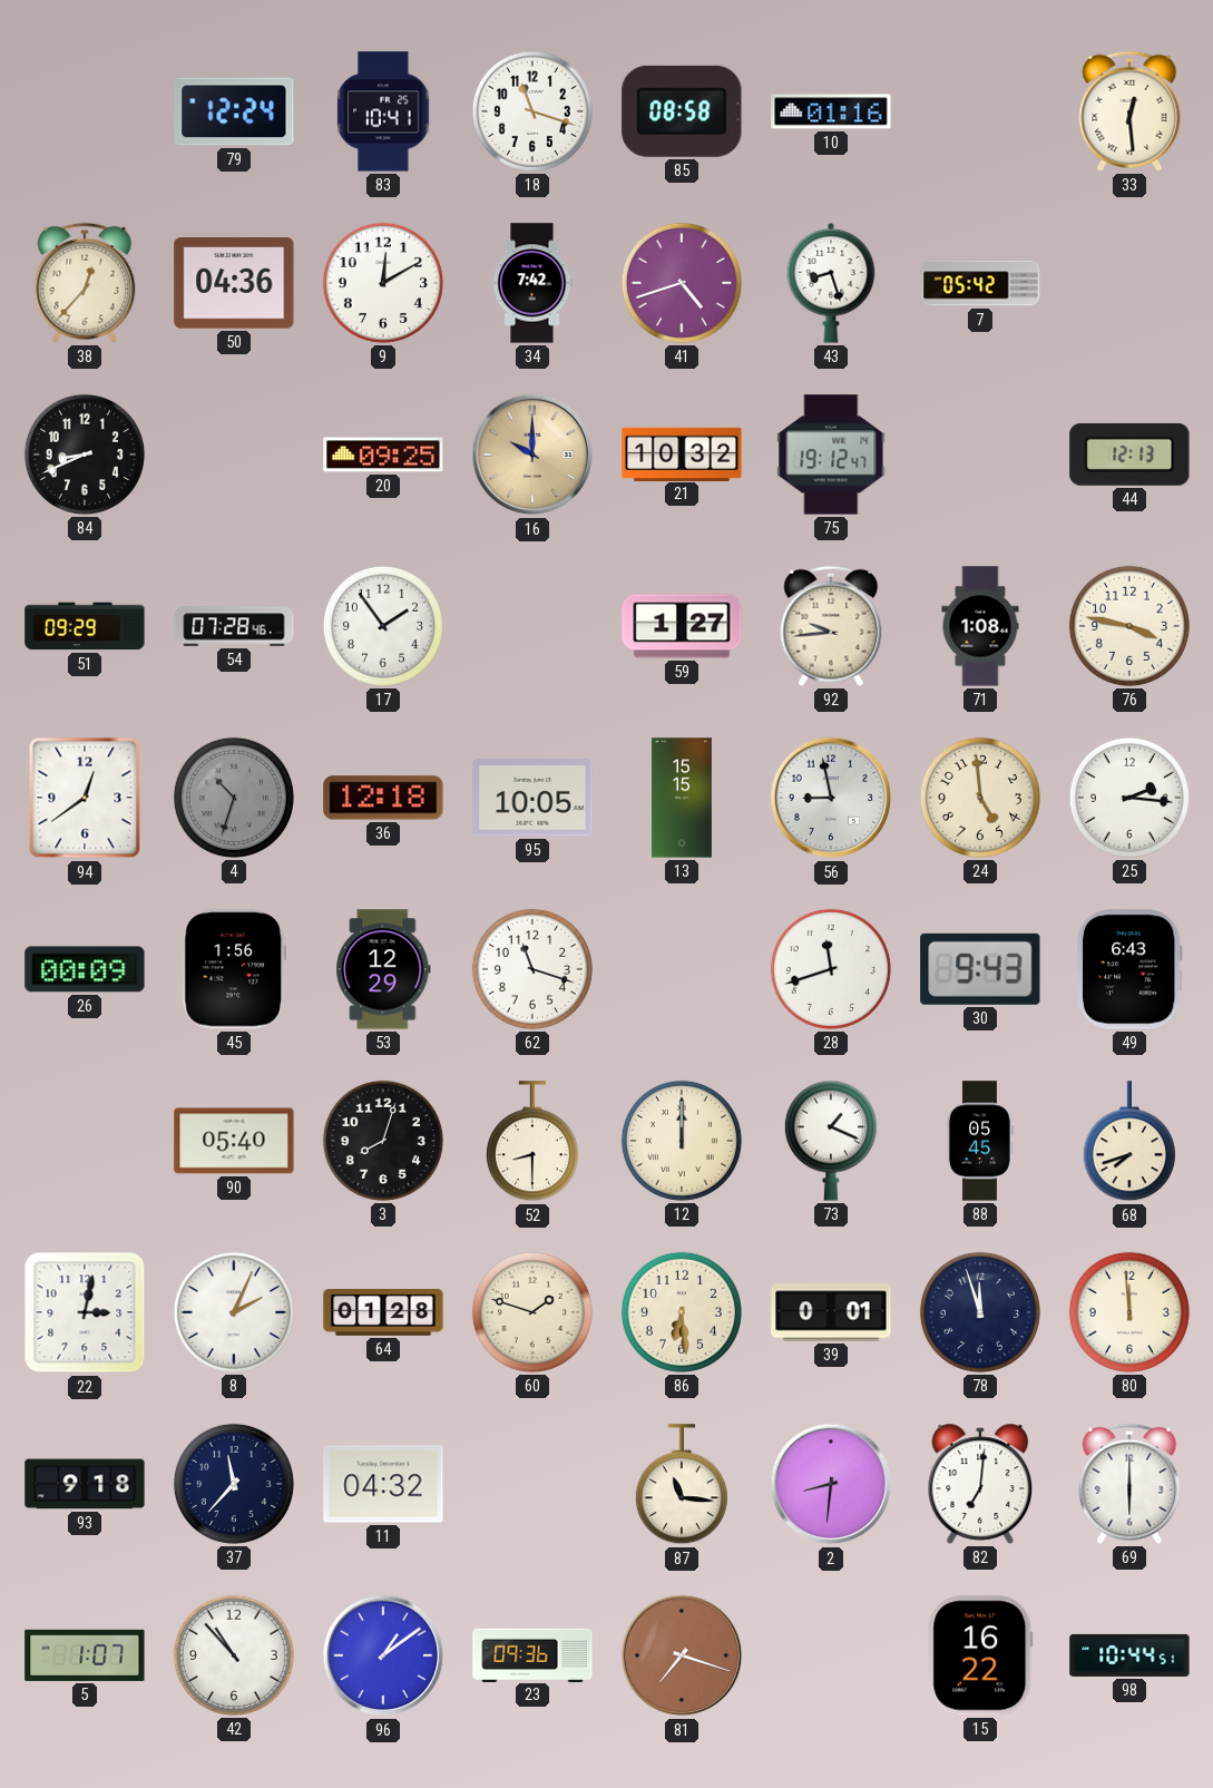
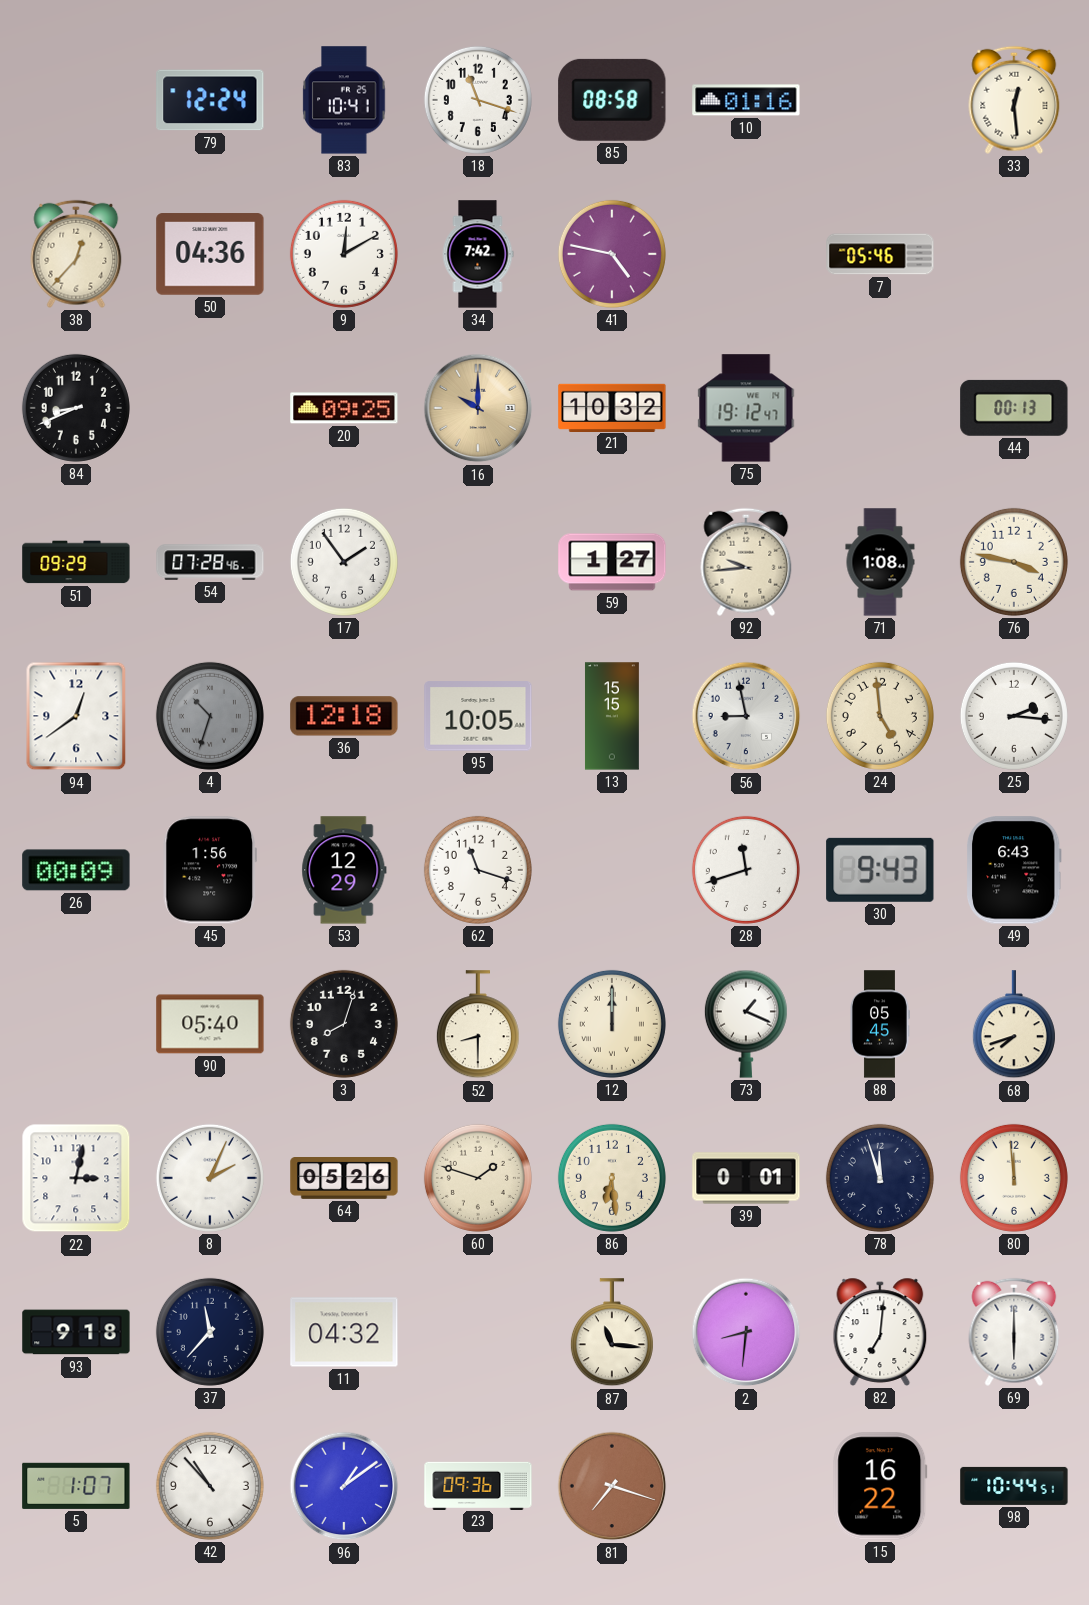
41: 4:42 -> 4:47 (612, 254)
43: 8:27 -> none (831, 283)
7: 05:42 -> 05:46 (880, 254)
44: 12:13 -> 00:13 (1014, 408)
64: 01:28 -> 05:26 (344, 1179)
